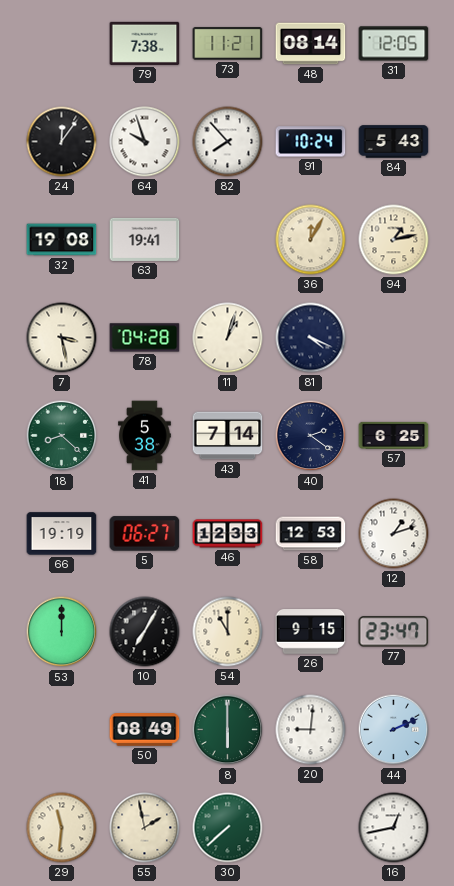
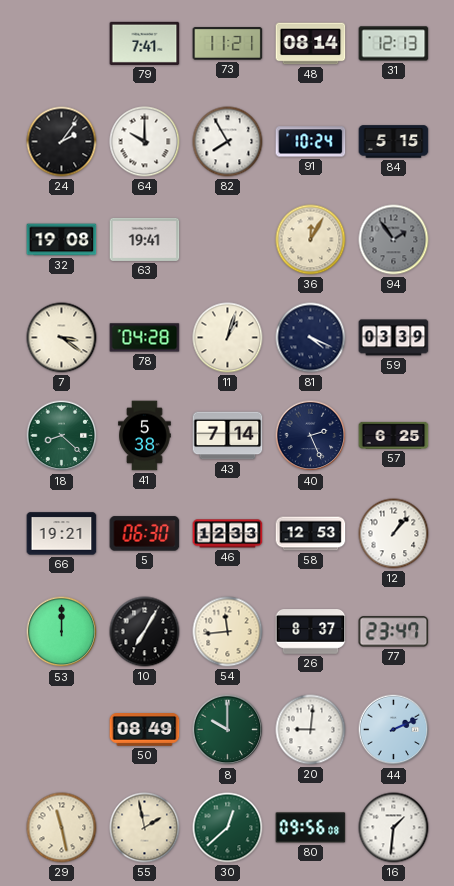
79: 7:38 -> 7:41 (145, 43)
31: 12:05 -> 12:13 (394, 44)
24: 12:06 -> 2:06 (62, 142)
64: 9:57 -> 10:00 (145, 142)
82: 7:53 -> 7:55 (228, 142)
84: 5:43 -> 5:15 (394, 142)
94: 1:13 -> 1:54 (394, 240)
94 dial: cream -> grey (394, 240)
7: 3:28 -> 3:21 (62, 338)
59: none -> 03:39 (394, 338)
40: 2:21 -> 2:26 (311, 436)
66: 19:19 -> 19:21 (62, 534)
5: 06:27 -> 06:30 (145, 534)
12: 1:12 -> 1:07 (394, 534)
54: 11:00 -> 11:44 (228, 632)
26: 9:15 -> 8:37 (311, 632)
8: 6:00 -> 10:00 (228, 730)
29: 11:31 -> 11:28 (62, 828)
30: 7:38 -> 12:38 (228, 828)
80: none -> 09:56 (311, 828)
16: 12:43 -> 1:31 (394, 828)
